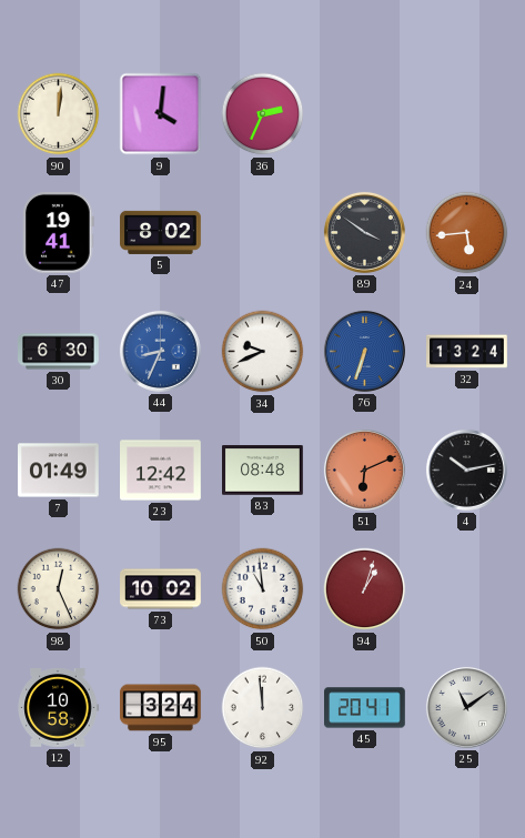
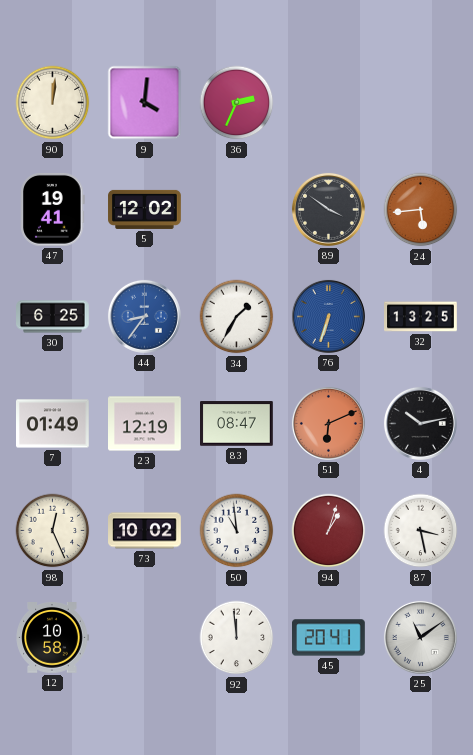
5: 8:02 -> 12:02 (145, 209)
30: 6:30 -> 6:25 (53, 317)
44: 8:34 -> 8:36 (144, 316)
34: 9:41 -> 1:35 (237, 317)
32: 13:24 -> 13:25 (421, 317)
23: 12:42 -> 12:19 (145, 424)
83: 08:48 -> 08:47 (237, 424)
87: none -> 3:28 (421, 531)
95: 3:24 -> none (161, 708)
